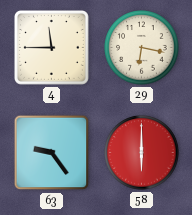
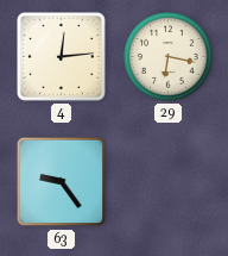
4: 11:45 -> 12:14 (61, 56)
58: 6:00 -> none (142, 153)
